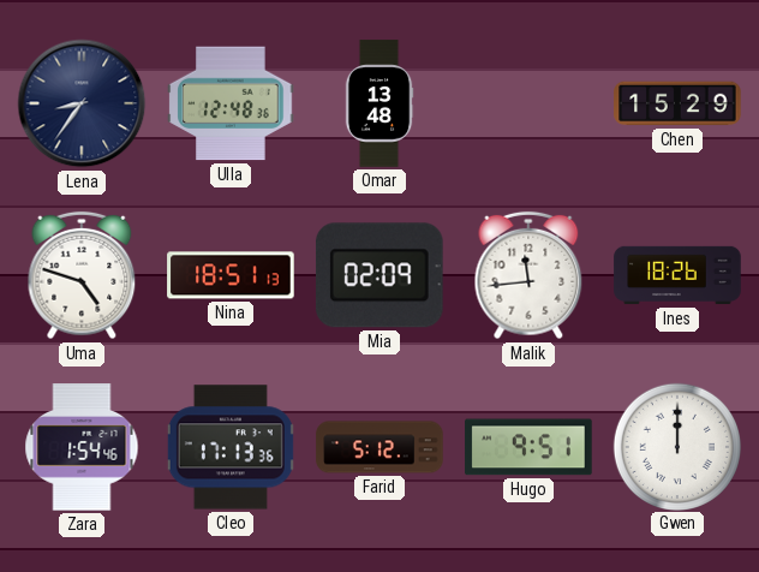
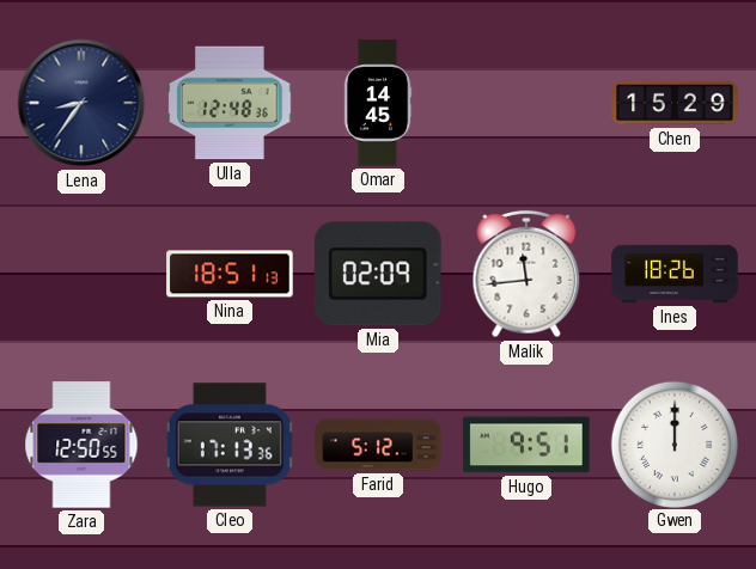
Omar: 13:48 -> 14:45 (378, 103)
Uma: 4:48 -> none (82, 275)
Zara: 1:54 -> 12:50 (81, 445)
